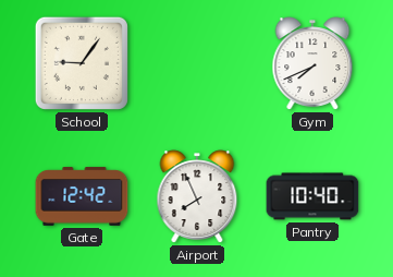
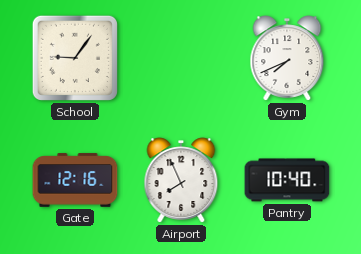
Gate: 12:42 -> 12:16 (75, 180)
